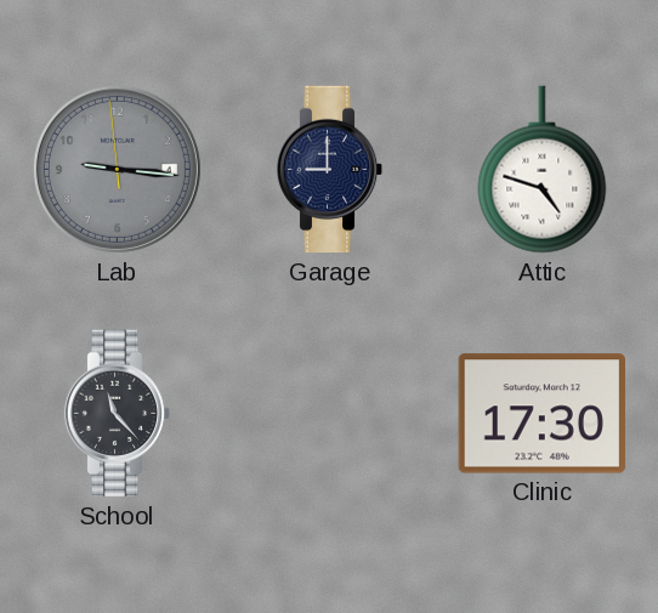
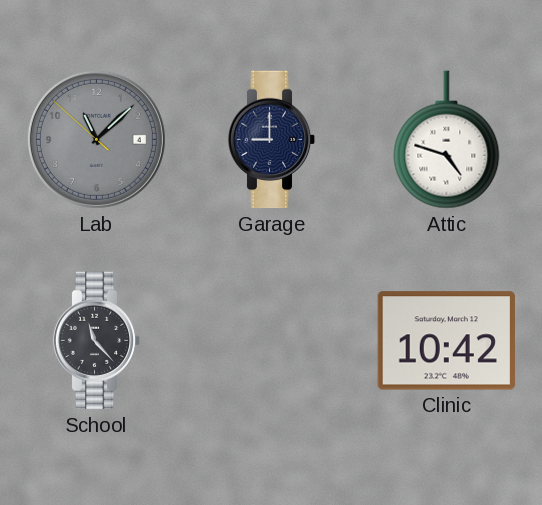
Lab: 9:15 -> 11:07 (96, 139)
Clinic: 17:30 -> 10:42 (446, 341)
